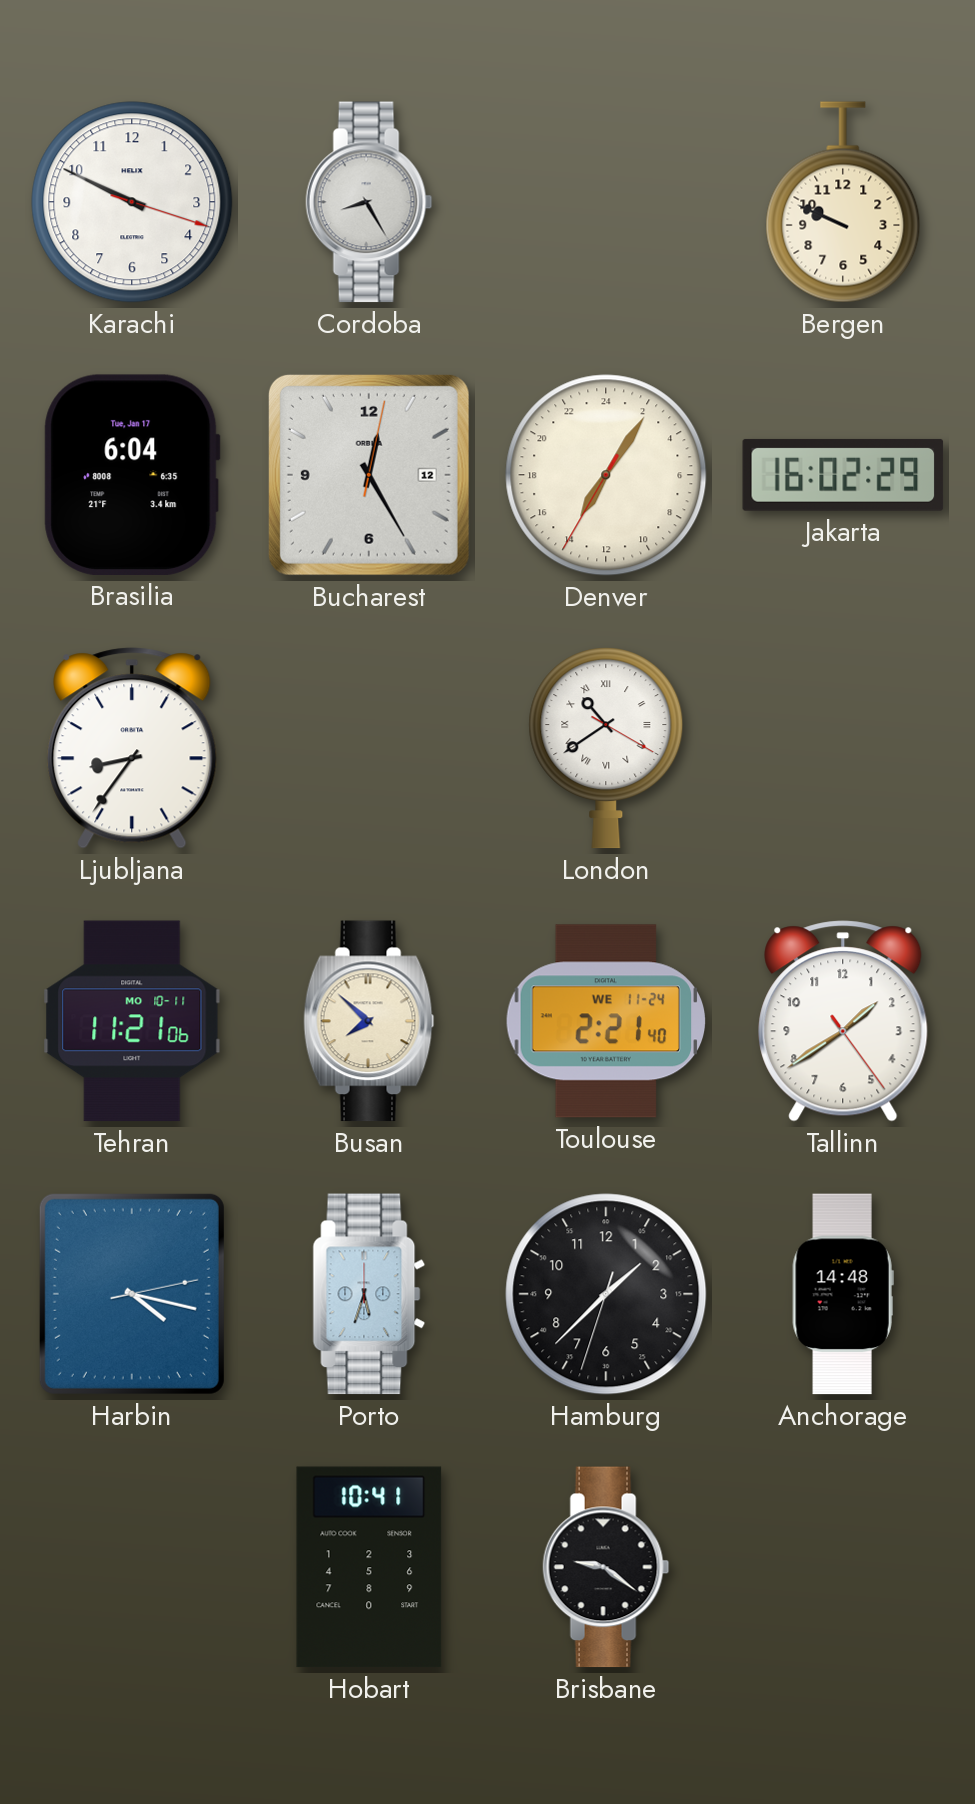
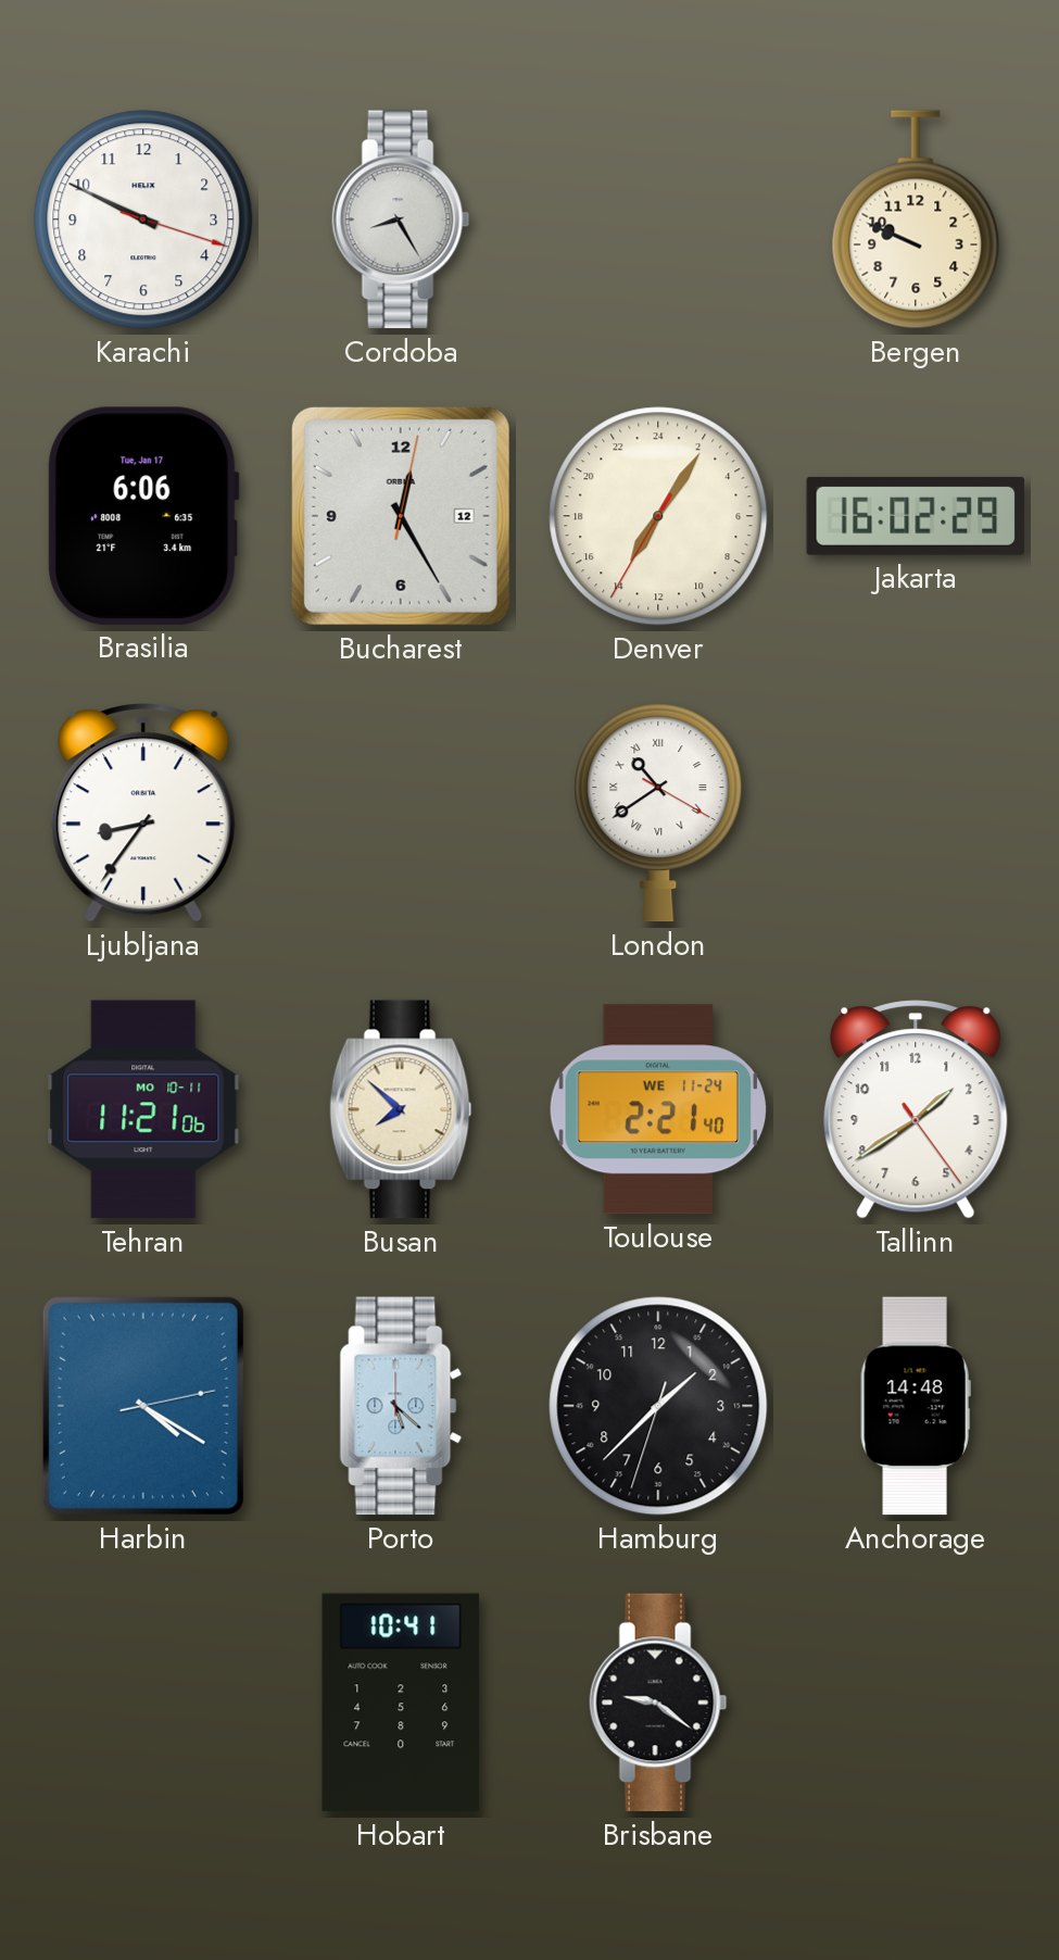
Brasilia: 6:04 -> 6:06 (143, 516)
Harbin: 4:17 -> 4:20 (143, 1406)
Porto: 5:33 -> 5:22 (401, 1406)
